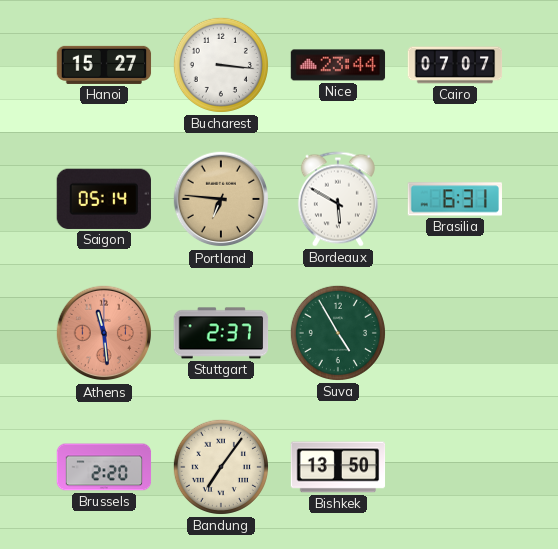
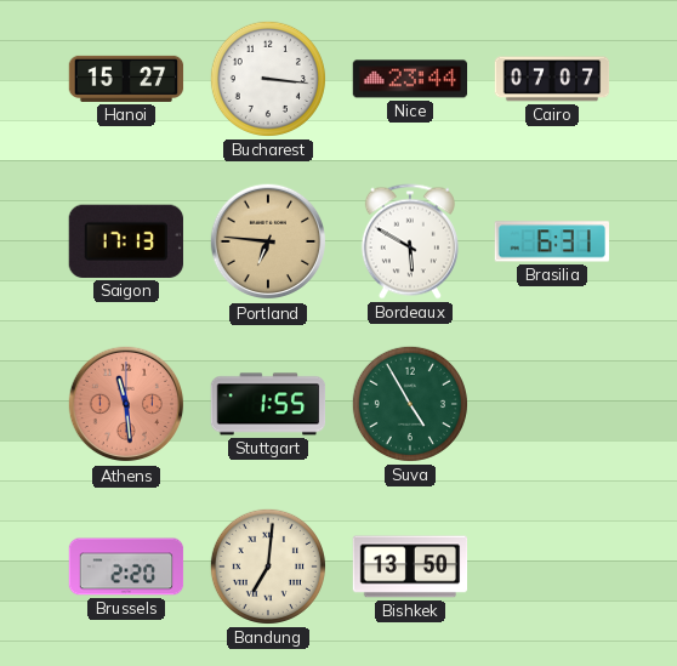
Saigon: 05:14 -> 17:13 (126, 241)
Stuttgart: 2:37 -> 1:55 (268, 404)
Bandung: 7:06 -> 7:01 (268, 567)
